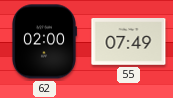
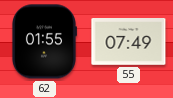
62: 02:00 -> 01:55 (44, 42)
